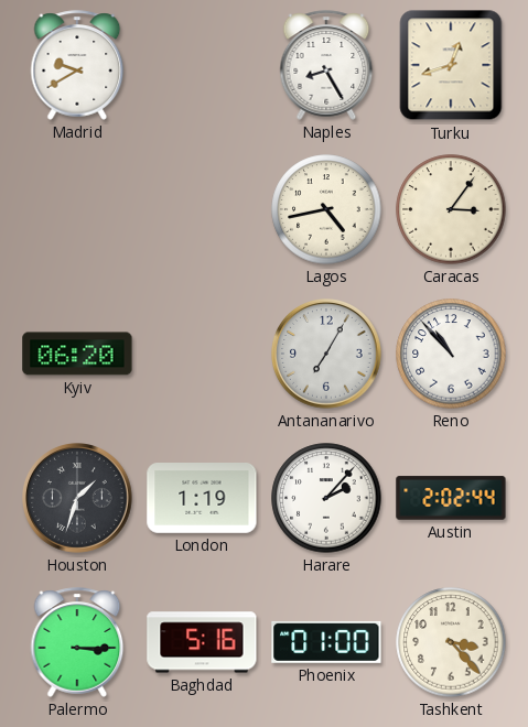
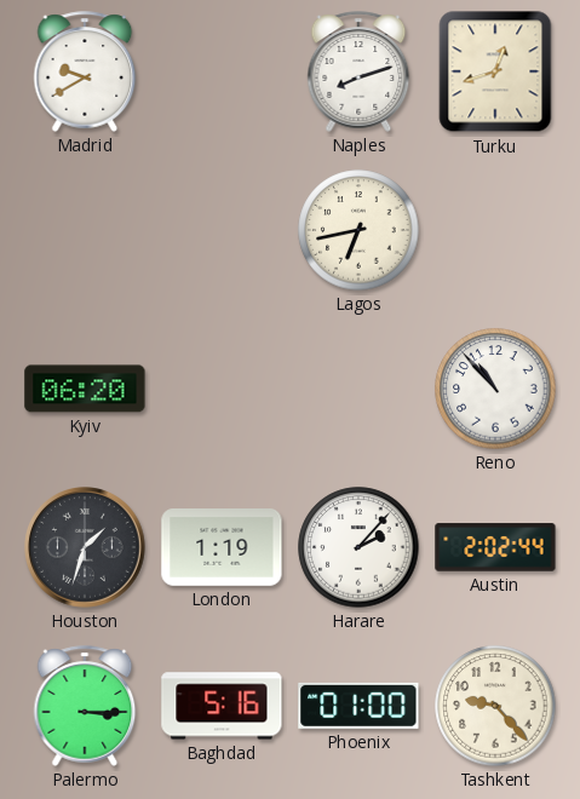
Naples: 8:25 -> 8:12 (358, 71)
Lagos: 4:43 -> 6:43 (358, 230)
Caracas: 3:06 -> none (451, 209)
Antananarivo: 7:05 -> none (326, 354)
Tashkent: 3:23 -> 9:23 (495, 706)
